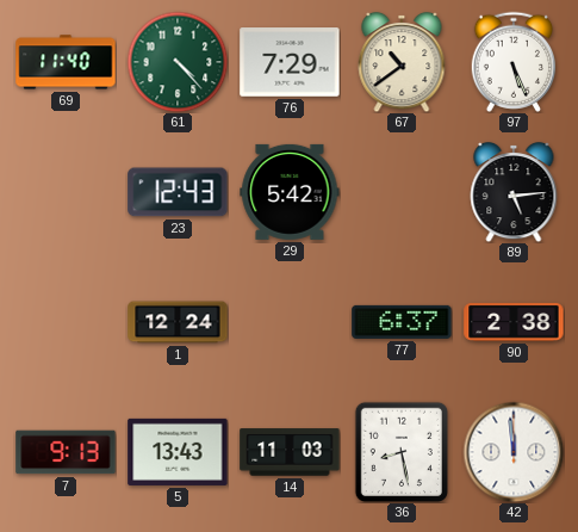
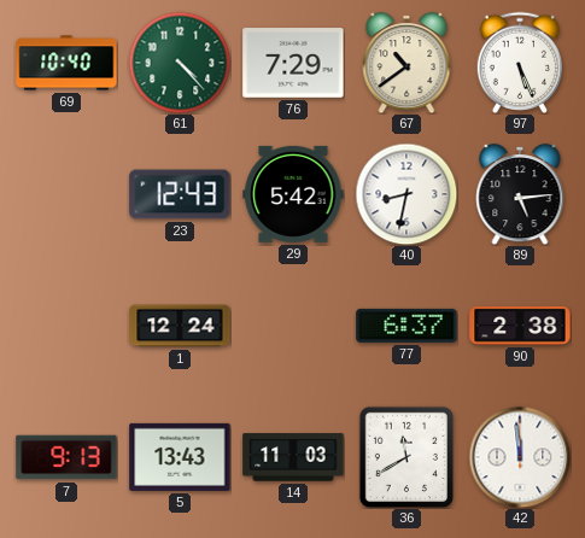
69: 11:40 -> 10:40 (66, 63)
40: none -> 8:32 (406, 194)
36: 8:28 -> 11:40 (405, 456)
